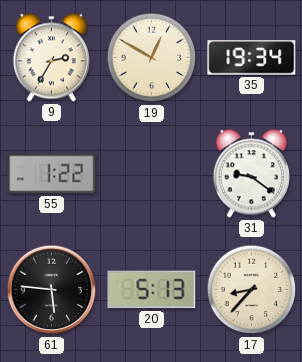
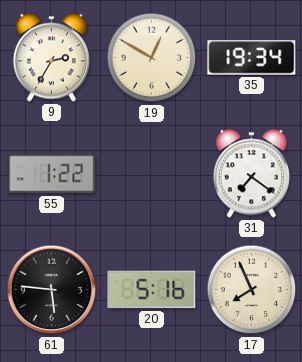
31: 9:21 -> 7:21 (251, 174)
20: 5:13 -> 5:16 (152, 290)
17: 8:37 -> 7:56 (252, 290)
